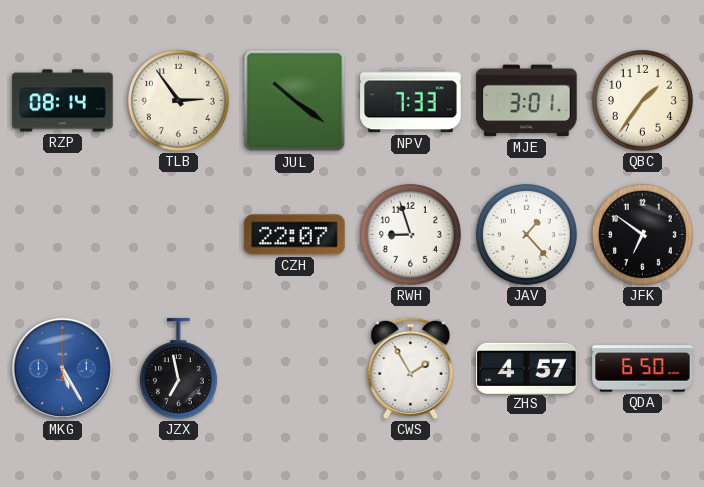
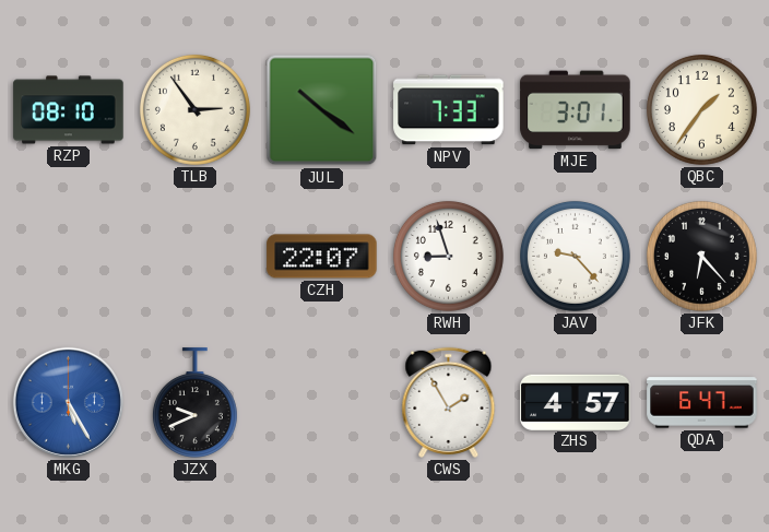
RZP: 08:14 -> 08:10 (69, 110)
JAV: 1:23 -> 9:23 (575, 256)
JFK: 6:51 -> 6:23 (701, 256)
JZX: 6:58 -> 9:41 (194, 403)
QDA: 6:50 -> 6:47 (702, 403)
